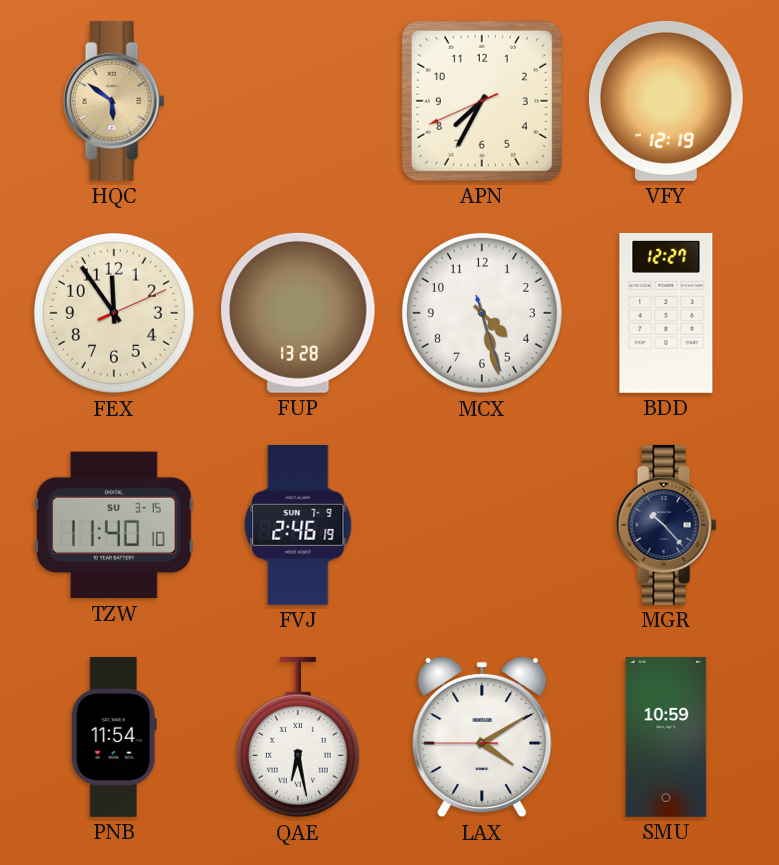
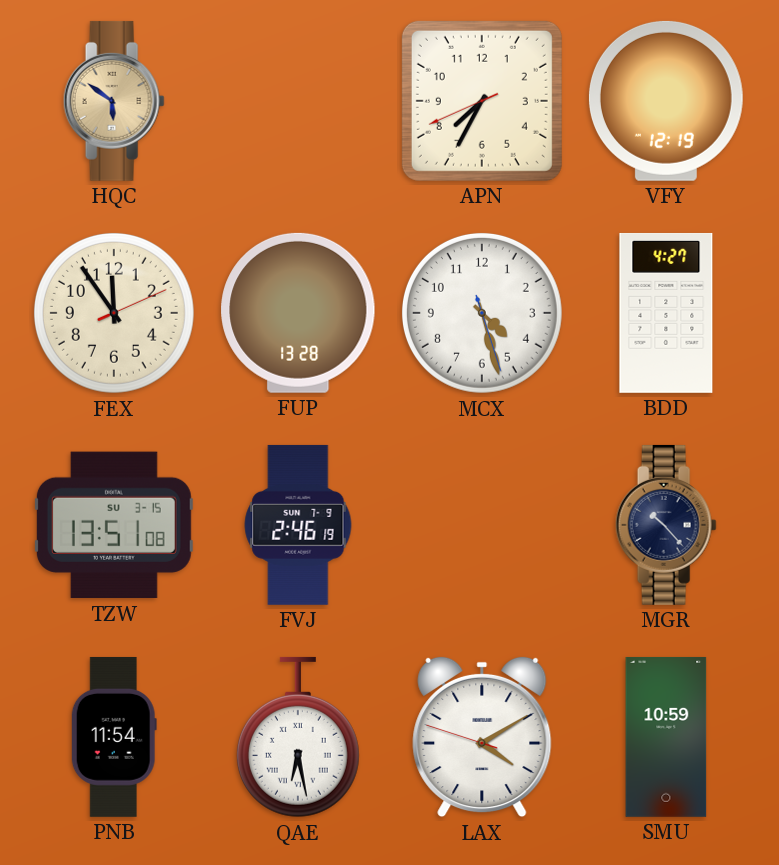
BDD: 12:27 -> 4:27 (666, 313)
TZW: 11:40 -> 13:51 (114, 525)
LAX: 4:09:45 -> 4:09:48 (482, 737)
